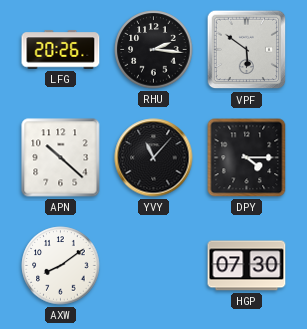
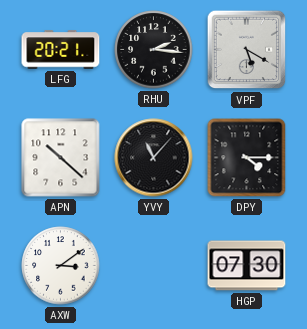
LFG: 20:26 -> 20:21 (61, 50)
VPF: 5:51 -> 5:20 (247, 50)
AXW: 8:09 -> 3:09 (61, 266)
